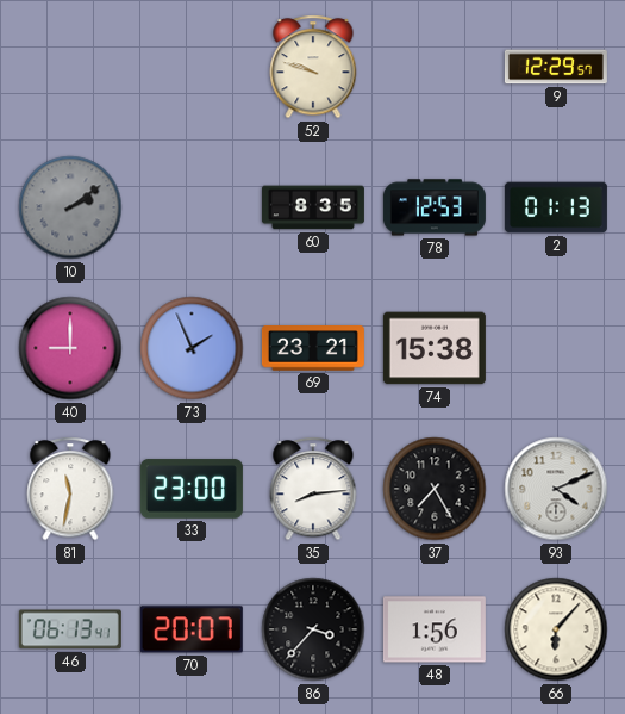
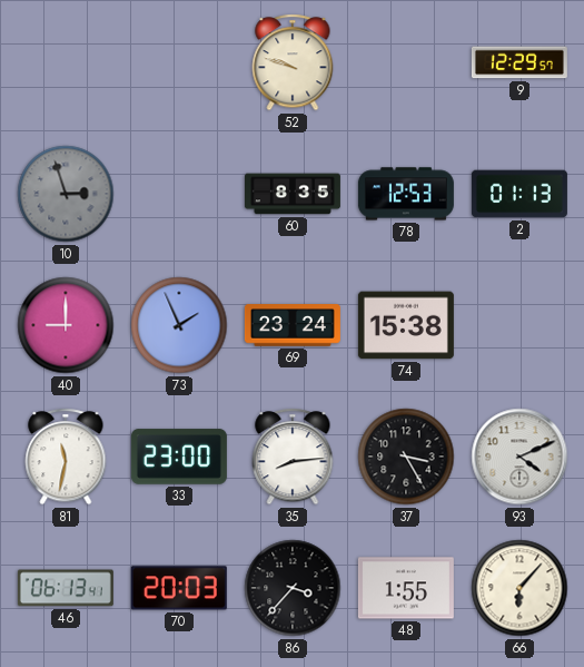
10: 2:09 -> 2:57 (66, 194)
69: 23:21 -> 23:24 (293, 325)
37: 7:25 -> 3:25 (406, 457)
70: 20:07 -> 20:03 (179, 588)
48: 1:56 -> 1:55 (406, 588)
